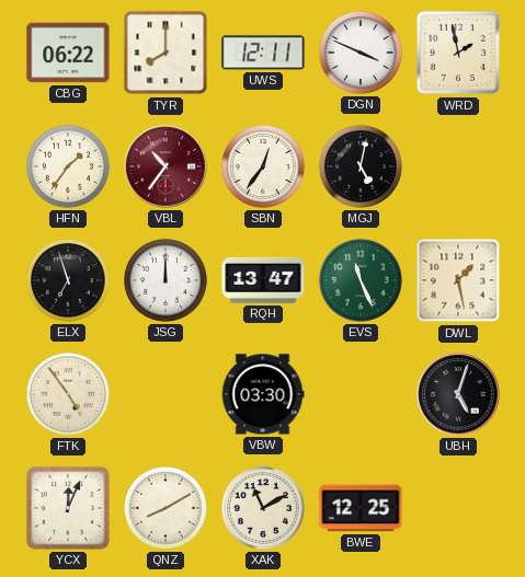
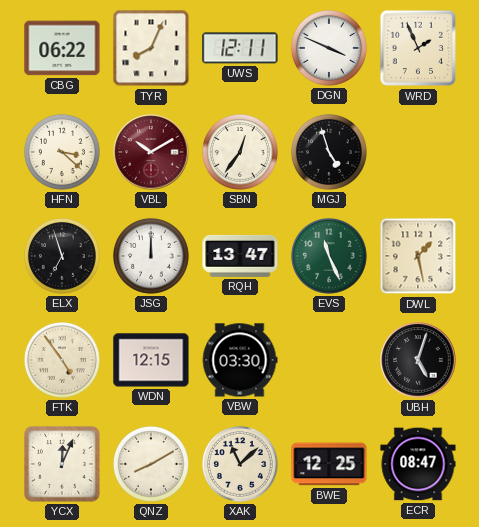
TYR: 8:00 -> 8:04 (151, 48)
WRD: 1:58 -> 1:56 (418, 48)
HFN: 1:36 -> 3:22 (62, 152)
VBL: 10:36 -> 10:10 (151, 152)
MGJ: 5:02 -> 4:57 (329, 152)
WDN: none -> 12:15 (151, 360)
XAK: 11:10 -> 11:08 (240, 464)
ECR: none -> 08:47 (418, 464)
